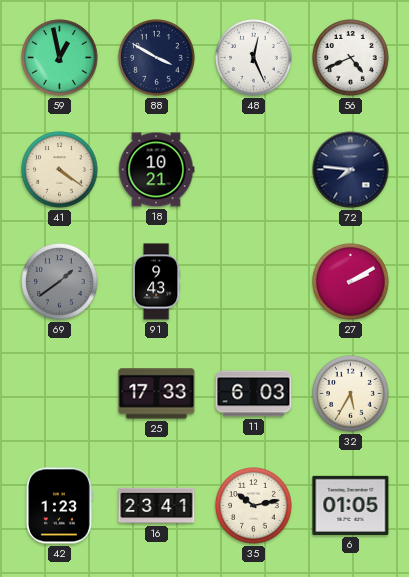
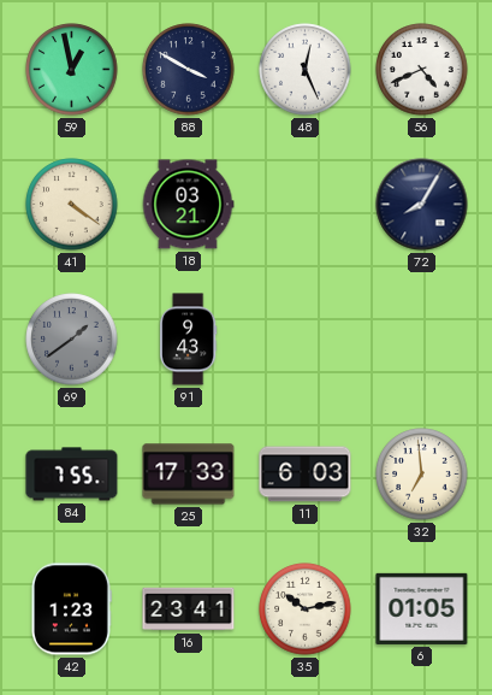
18: 10:21 -> 03:21 (188, 205)
72: 7:46 -> 8:05 (422, 205)
27: 2:10 -> none (351, 282)
84: none -> 7:55 (72, 475)
32: 5:35 -> 6:59 (422, 475)
